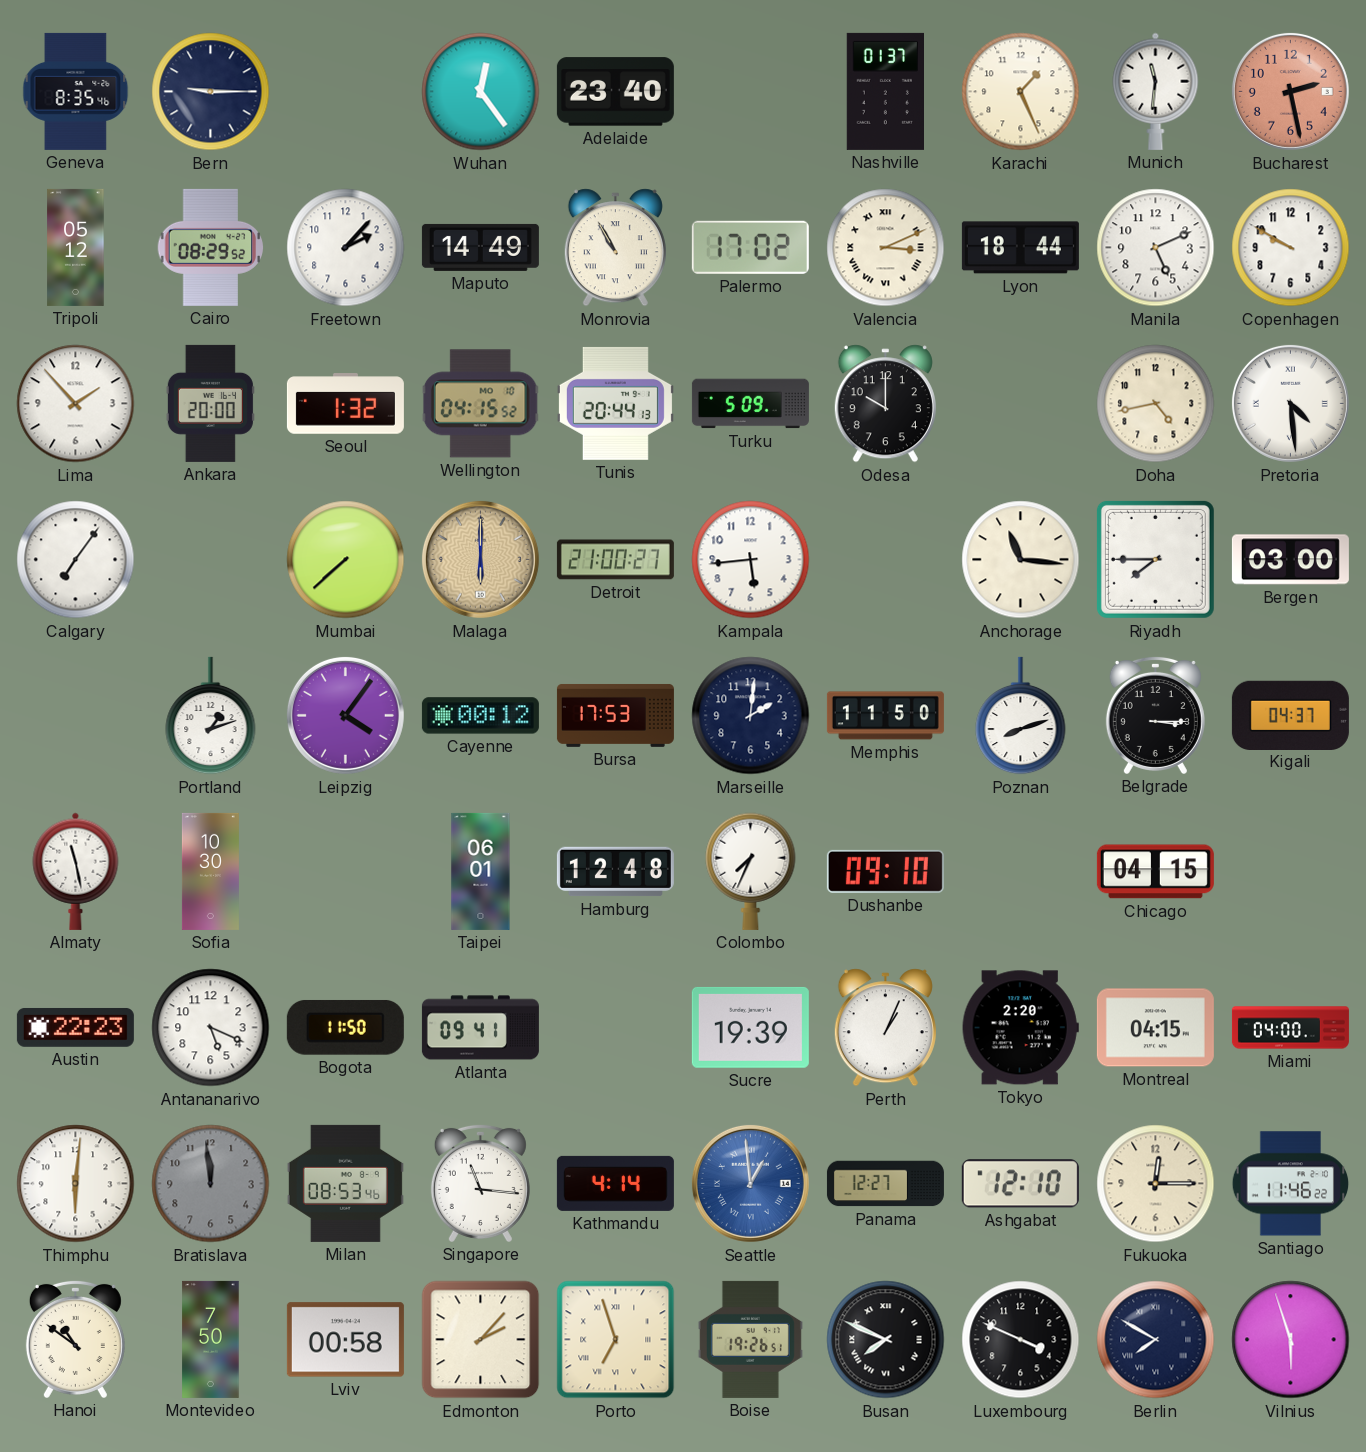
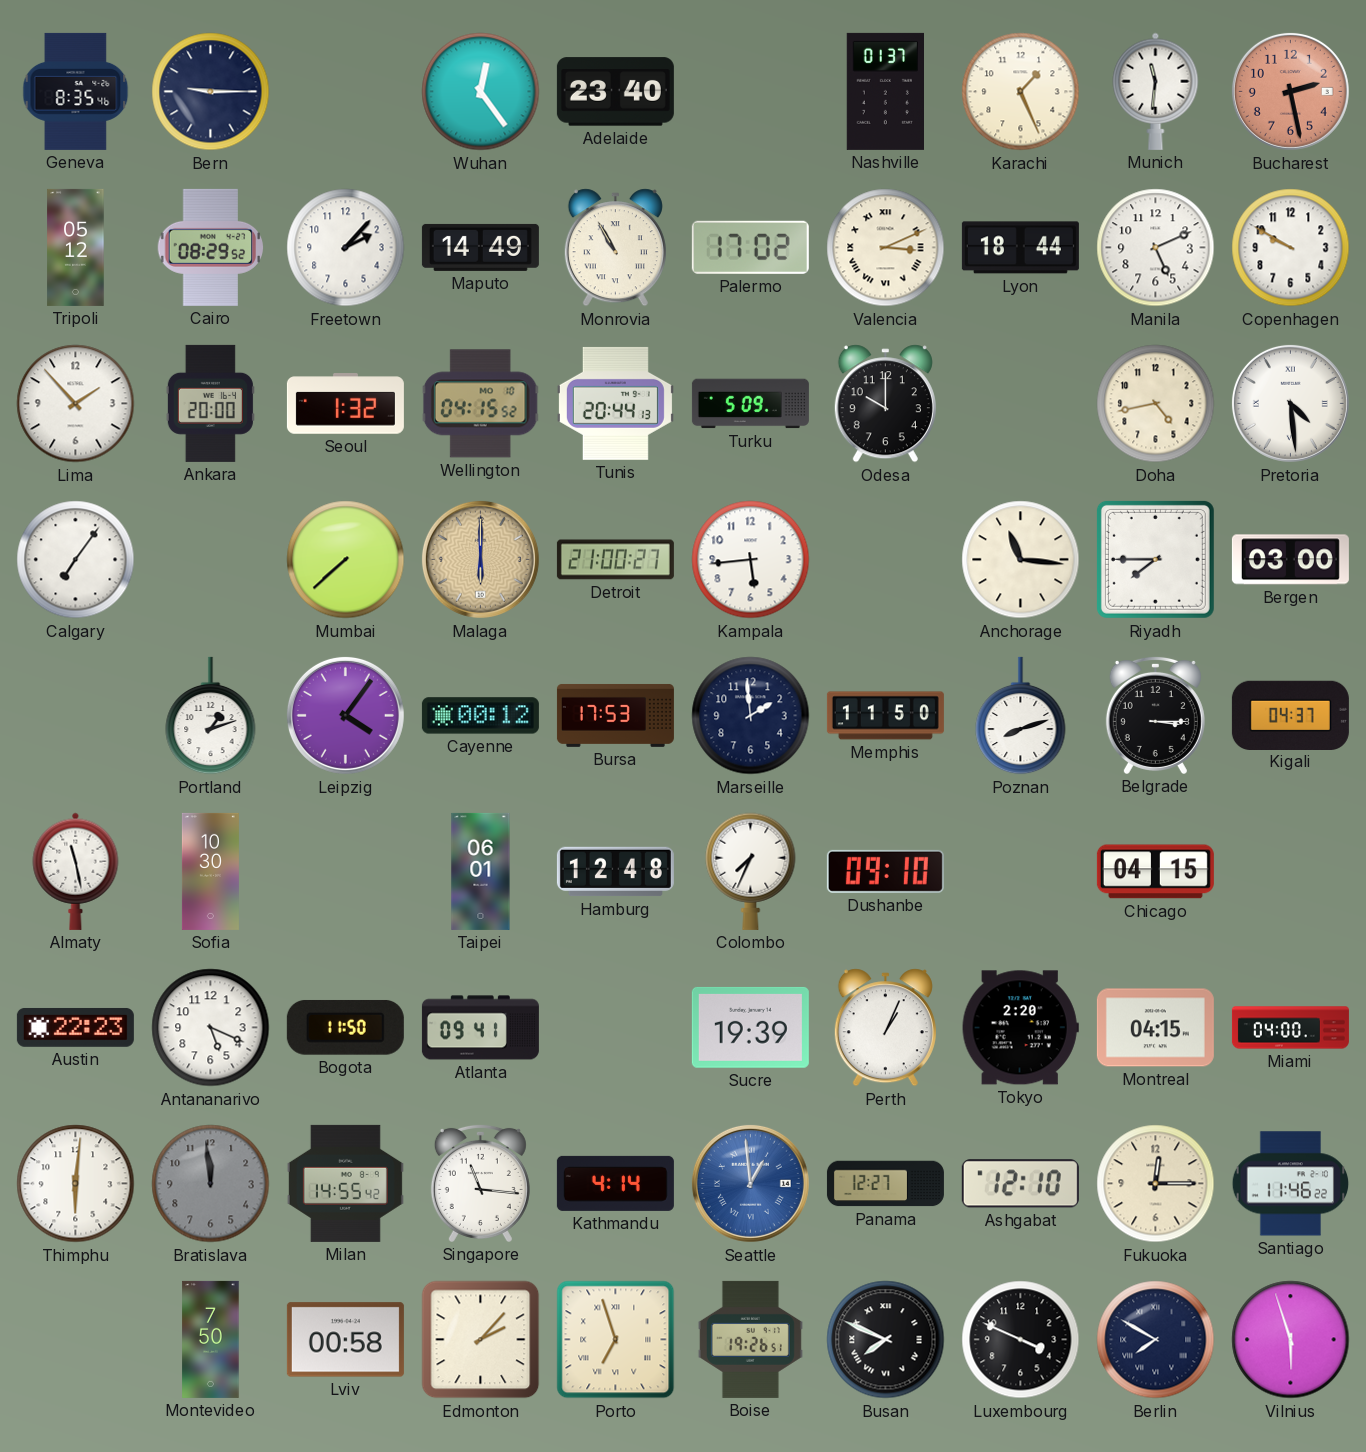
Marseille: 2:01 -> 1:59 (751, 716)
Milan: 08:53 -> 14:55 (345, 1183)
Hanoi: 10:51 -> none (75, 1339)
